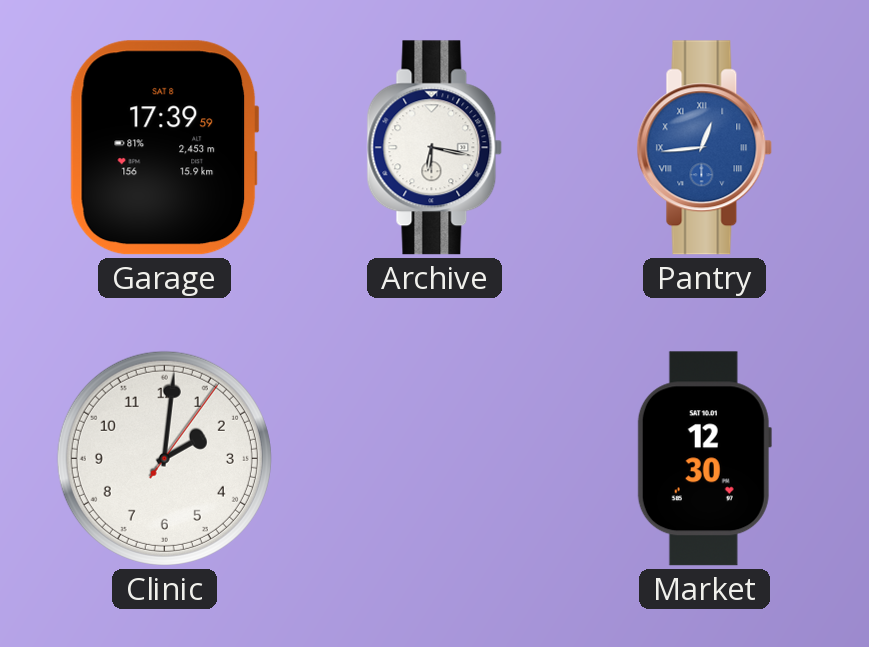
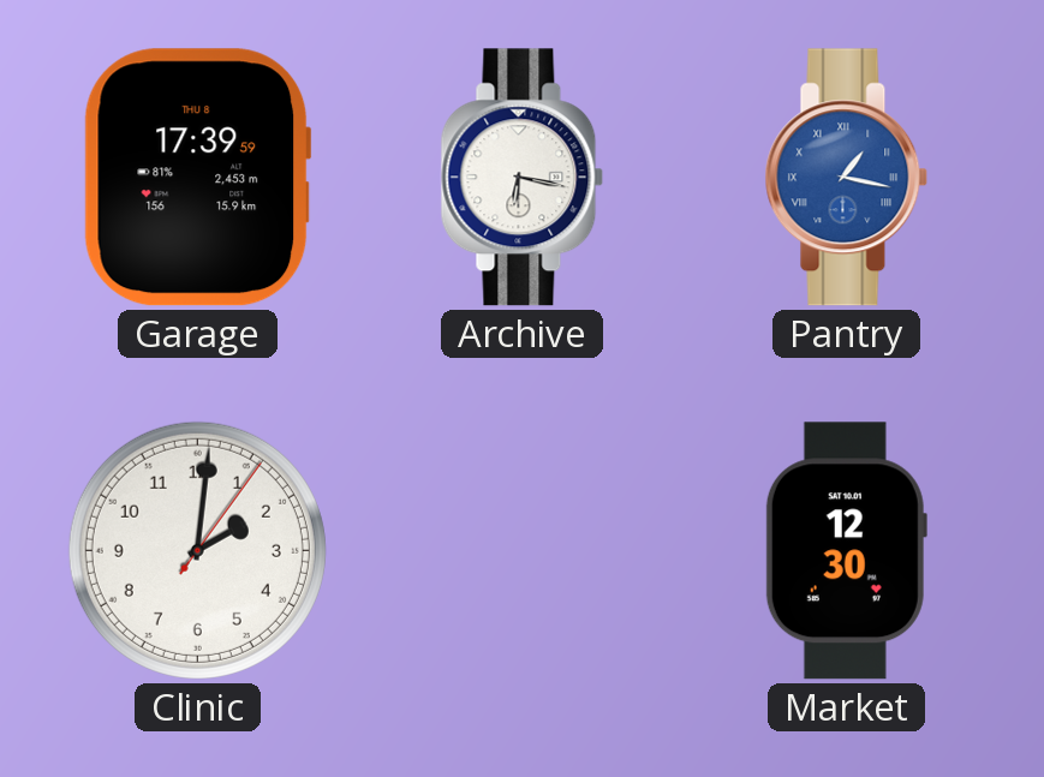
Garage date: SAT 8 -> THU 8 (197, 178)
Pantry: 12:44 -> 1:17 (847, 178)
